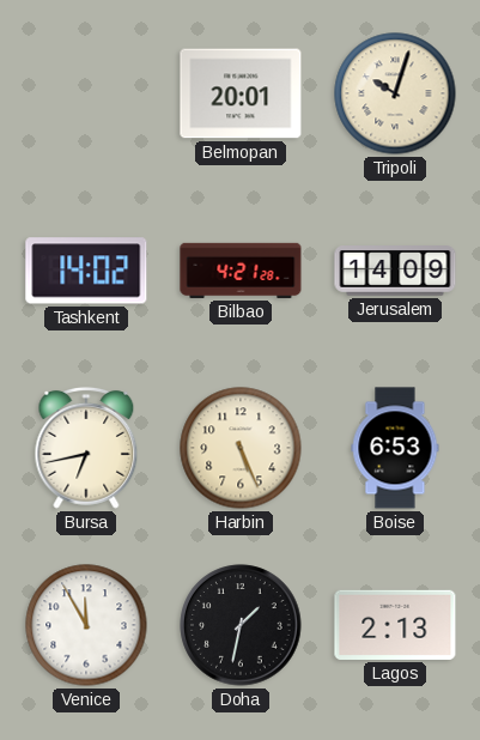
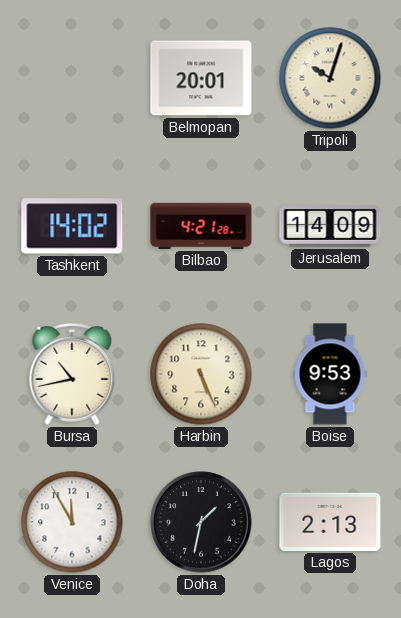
Bursa: 6:43 -> 10:43 (72, 374)
Boise: 6:53 -> 9:53 (330, 374)
